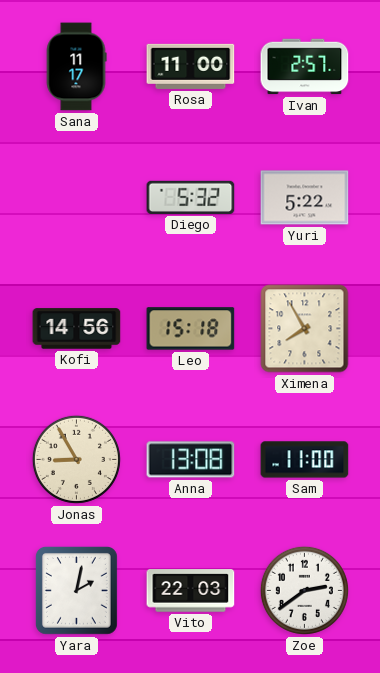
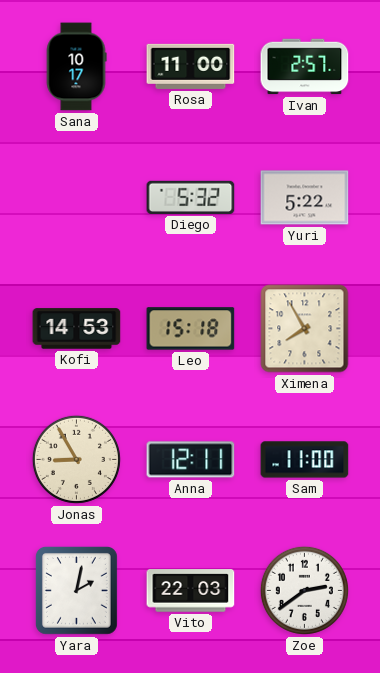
Sana: 11:17 -> 10:17 (76, 67)
Kofi: 14:56 -> 14:53 (77, 329)
Anna: 13:08 -> 12:11 (191, 460)
